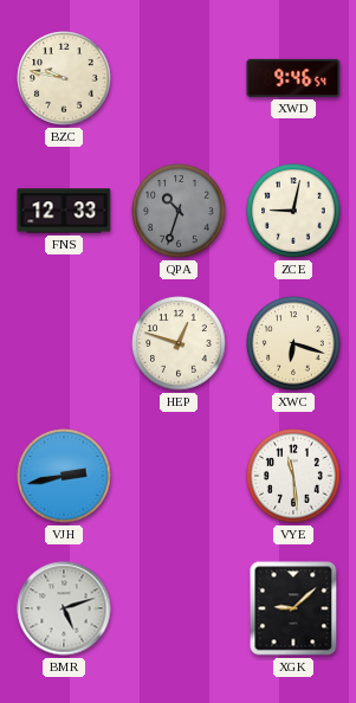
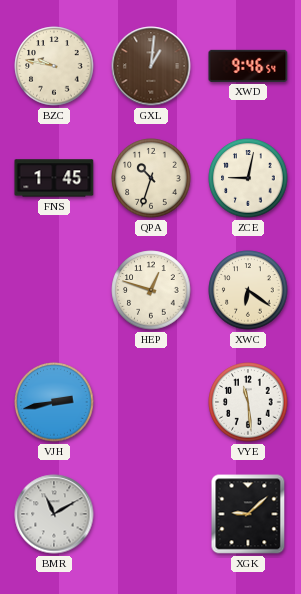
GXL: none -> 1:01 (151, 66)
FNS: 12:33 -> 1:45 (54, 178)
QPA dial: grey -> cream (151, 178)
XWC: 6:18 -> 6:21 (248, 290)
BMR: 5:12 -> 11:10 (54, 514)
